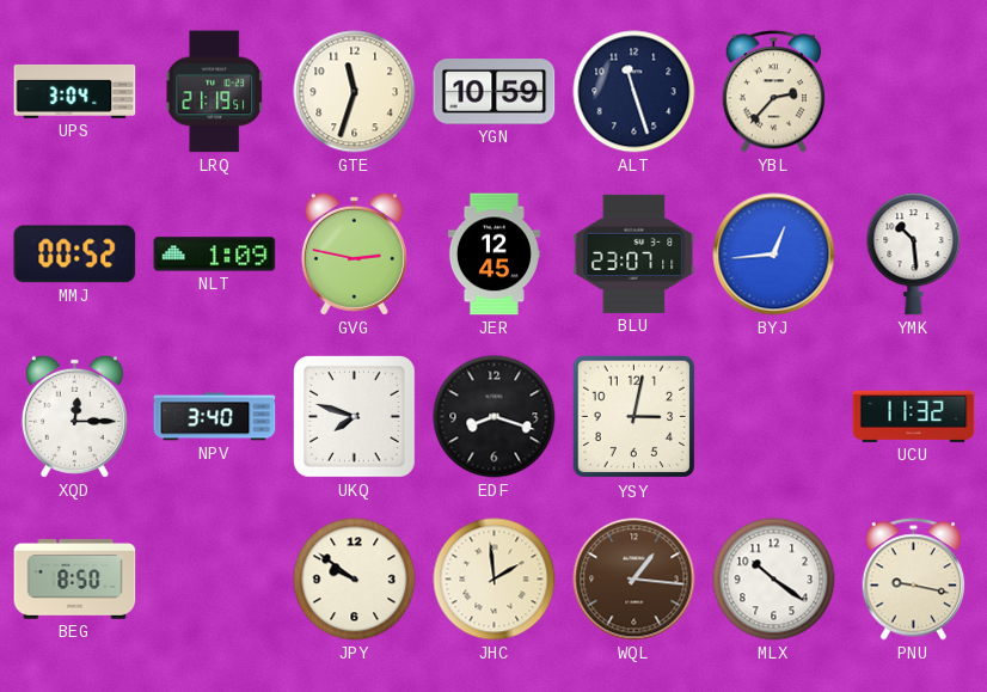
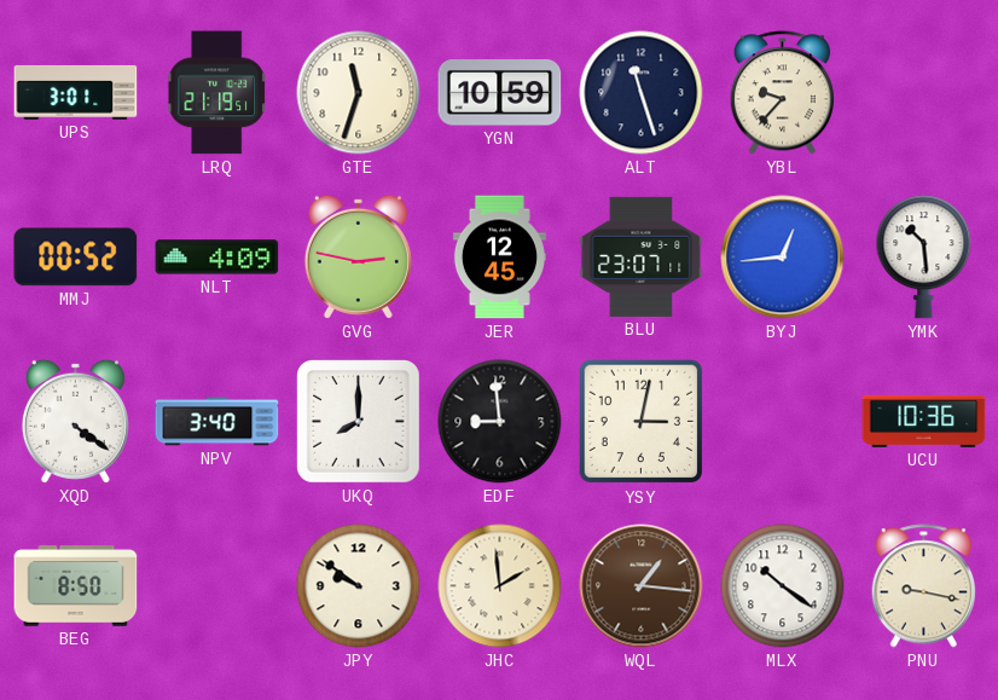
UPS: 3:04 -> 3:01 (76, 92)
YBL: 2:37 -> 9:37 (782, 93)
NLT: 1:09 -> 4:09 (217, 258)
XQD: 12:15 -> 4:21 (75, 421)
UKQ: 7:48 -> 8:00 (359, 422)
EDF: 8:18 -> 8:59 (500, 422)
UCU: 11:32 -> 10:36 (924, 421)
